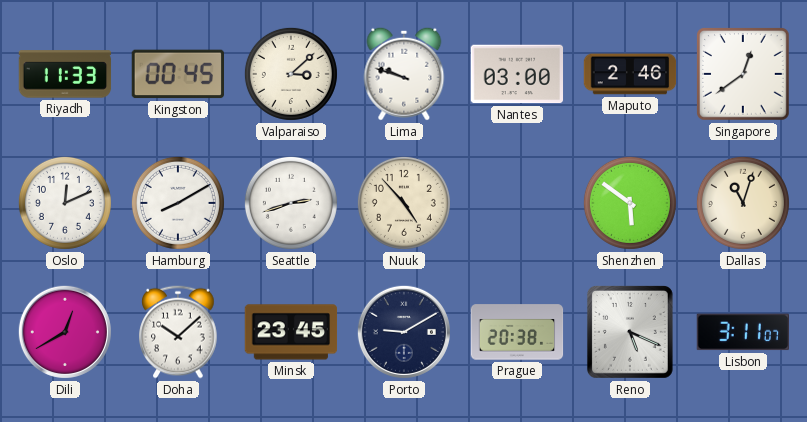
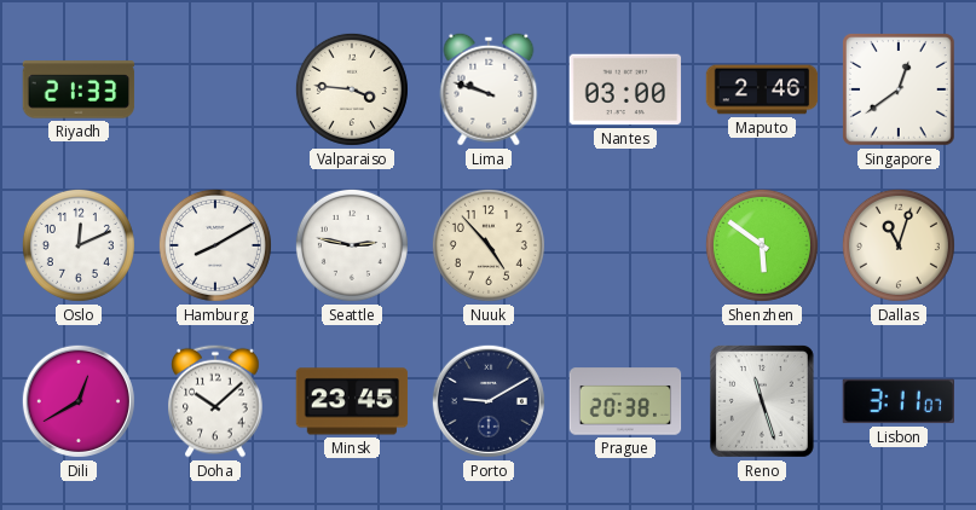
Riyadh: 11:33 -> 21:33 (79, 89)
Kingston: 00:45 -> none (177, 74)
Valparaiso: 3:08 -> 3:46 (352, 89)
Seattle: 2:42 -> 2:47 (352, 245)
Reno: 5:19 -> 11:27 (762, 401)
